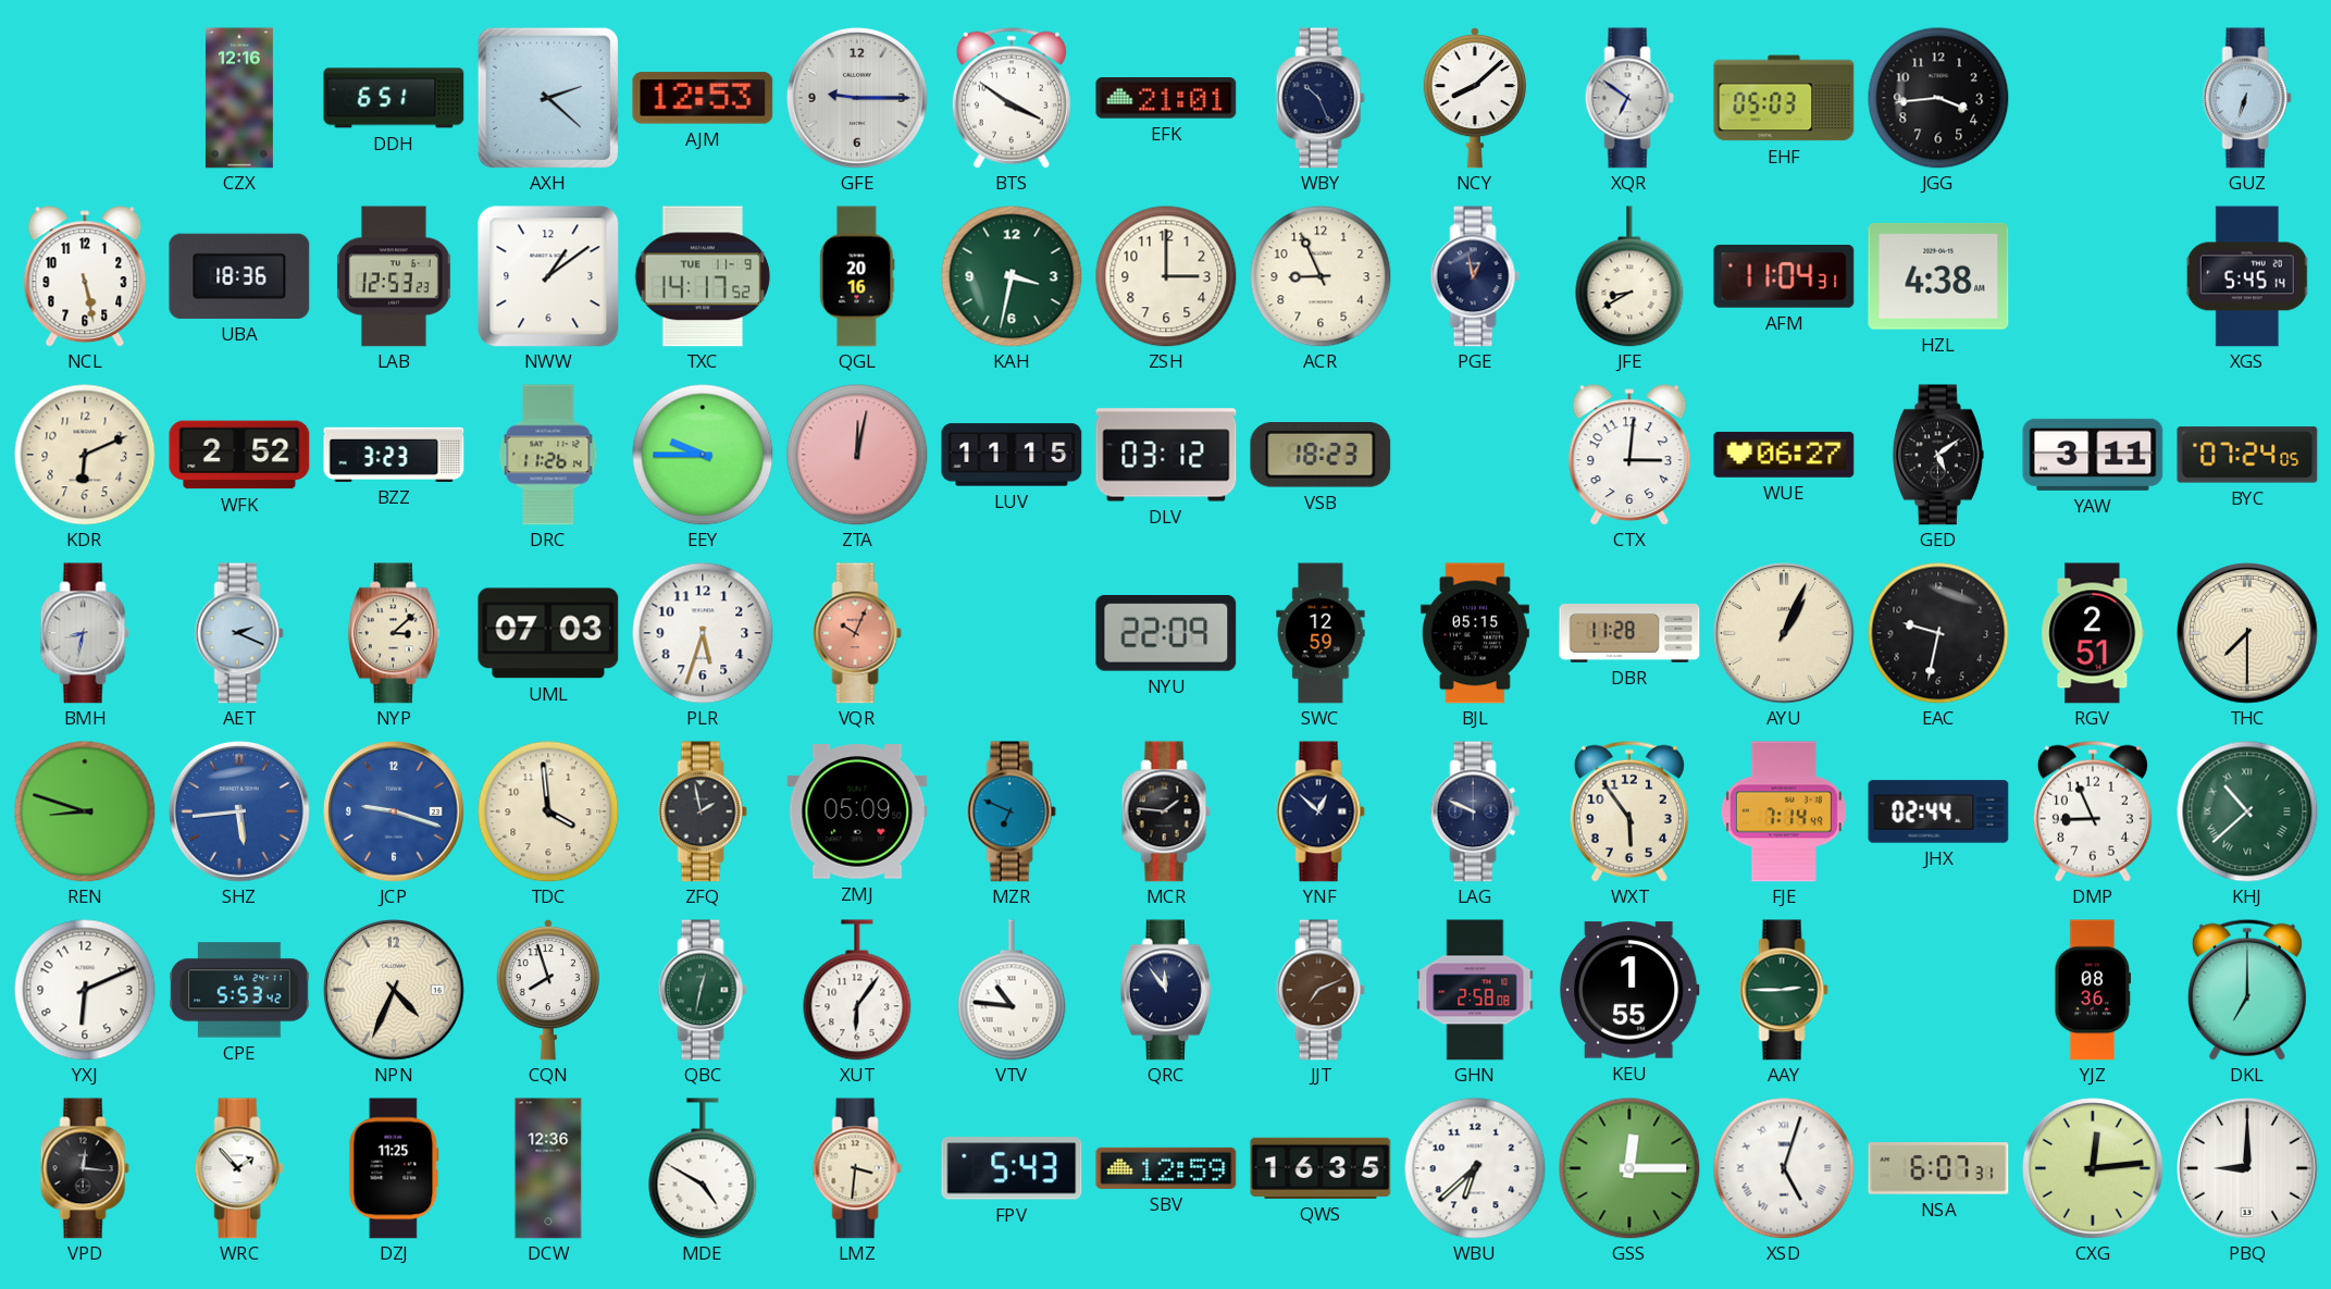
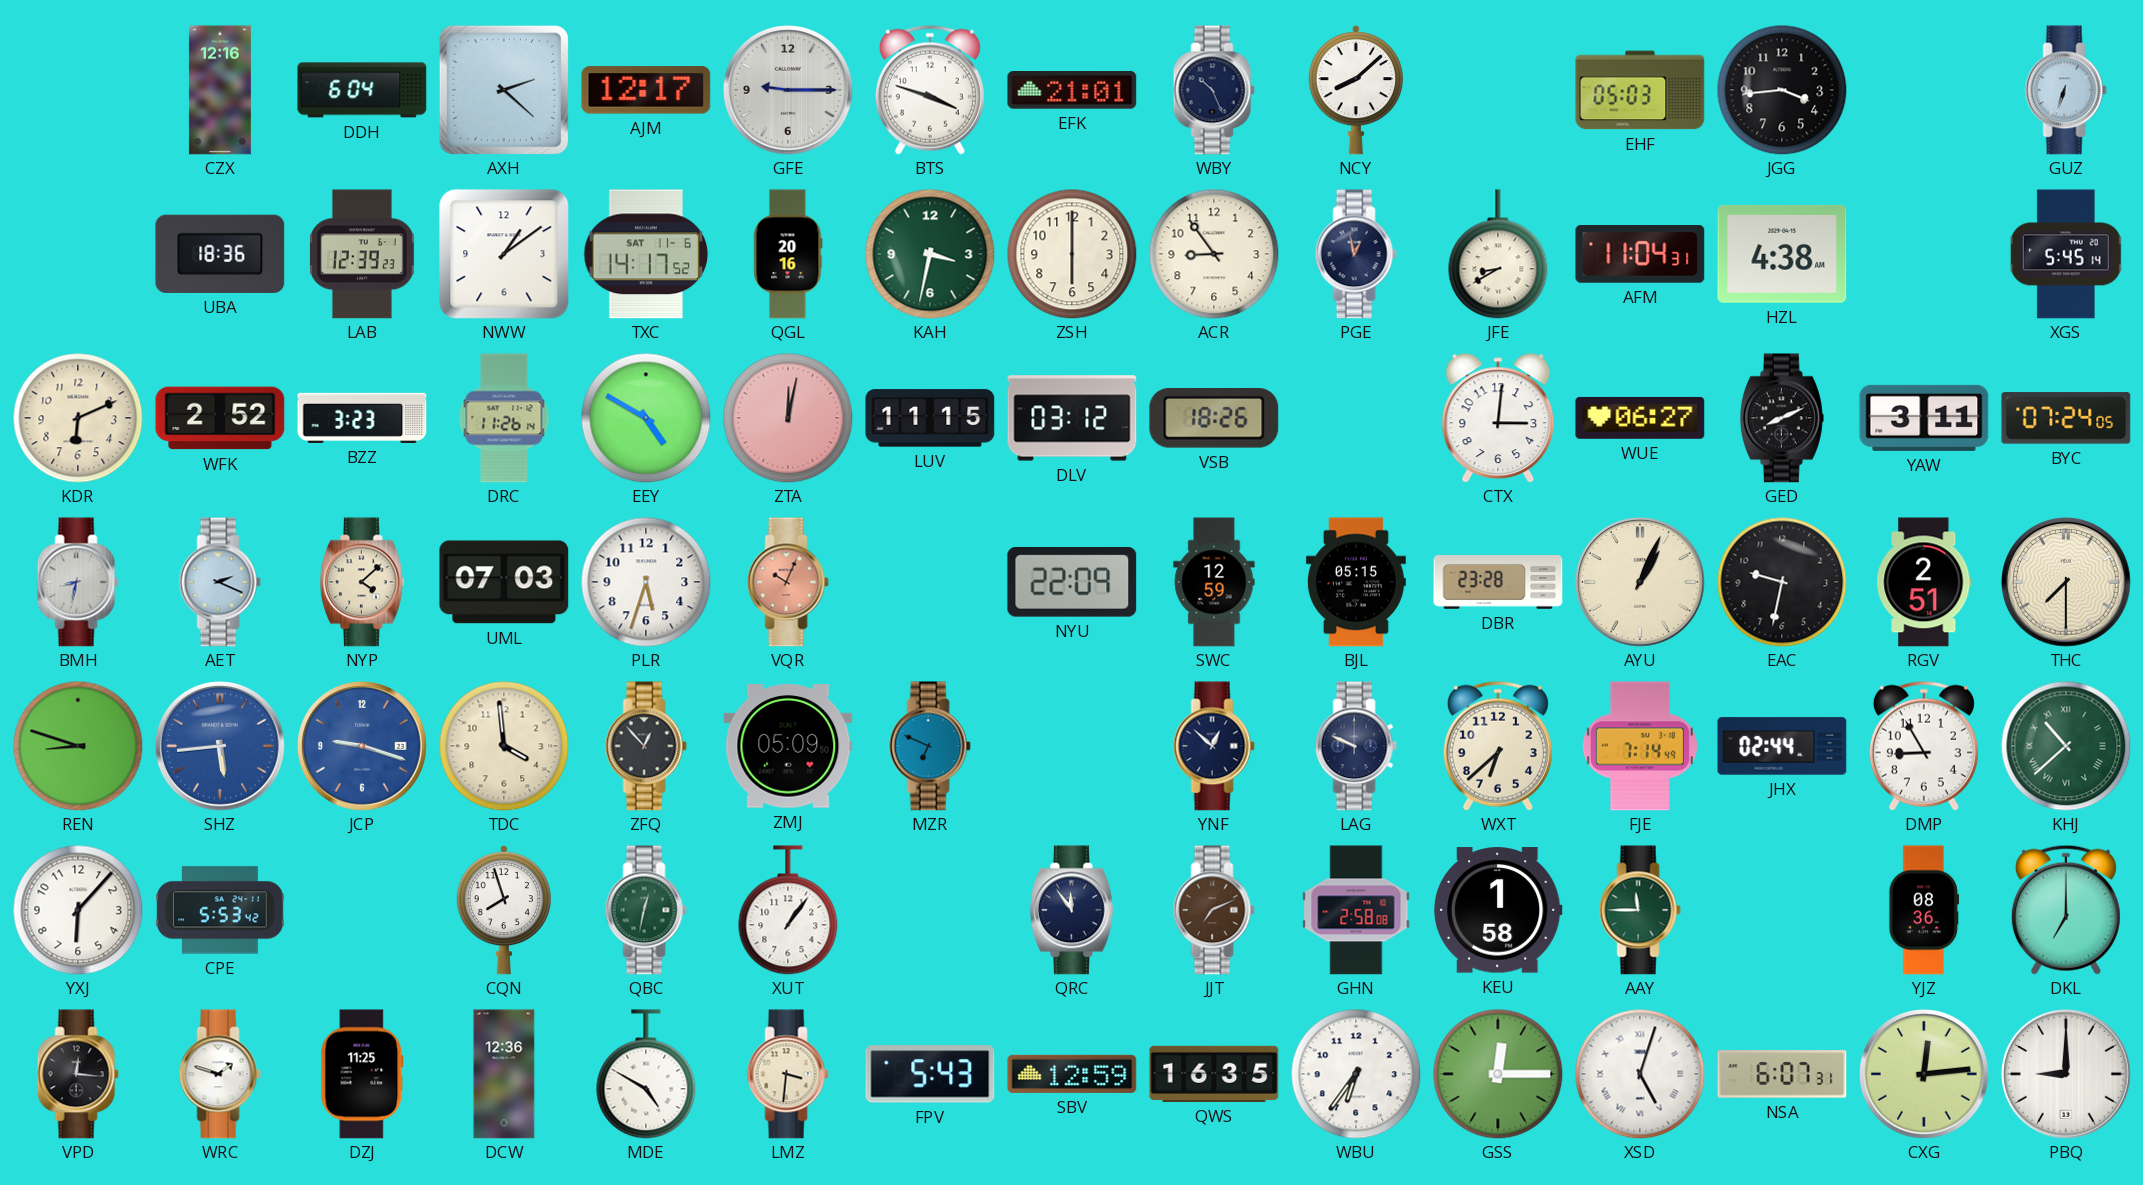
DDH: 6:51 -> 6:04 (362, 90)
AJM: 12:53 -> 12:17 (646, 90)
BTS: 3:51 -> 3:48 (930, 90)
XQR: 6:51 -> none (1629, 98)
NCL: 5:28 -> none (85, 276)
LAB: 12:53 -> 12:39 (362, 254)
TXC date: TUE 11-9 -> SAT 11-6 (646, 254)
ZSH: 3:00 -> 6:00 (1072, 254)
ACR: 8:56 -> 8:54 (1214, 254)
EEY: 9:45 -> 4:50 (646, 418)
VSB: 18:23 -> 18:26 (1214, 419)
GED: 5:09 -> 8:11 (1782, 418)
NYP: 3:08 -> 4:08 (362, 582)
DBR: 11:28 -> 23:28 (1498, 583)
ZFQ: 1:58 -> 12:53 (646, 746)
MCR: 1:46 -> none (1166, 811)
WXT: 5:54 -> 6:38 (1498, 746)
DMP: 8:56 -> 8:55 (1924, 746)
YXJ: 6:11 -> 6:07 (78, 910)
NPN: 4:34 -> none (395, 991)
XUT: 6:06 -> 1:06 (788, 910)
VTV: 10:46 -> none (1012, 990)
KEU: 1:55 -> 1:58 (1499, 910)
AAY: 2:45 -> 11:45 (1640, 910)
WRC: 1:53 -> 1:48 (220, 1074)
WBU: 6:38 -> 6:36 (1356, 1074)
